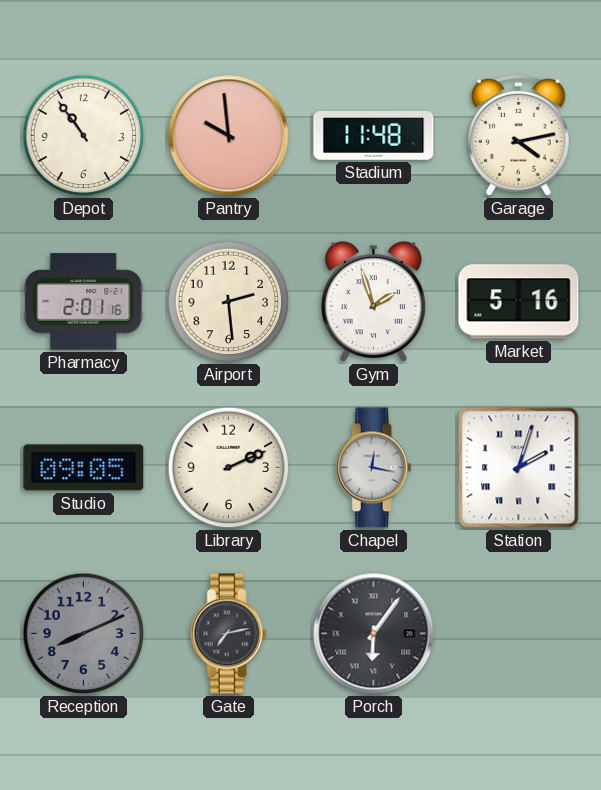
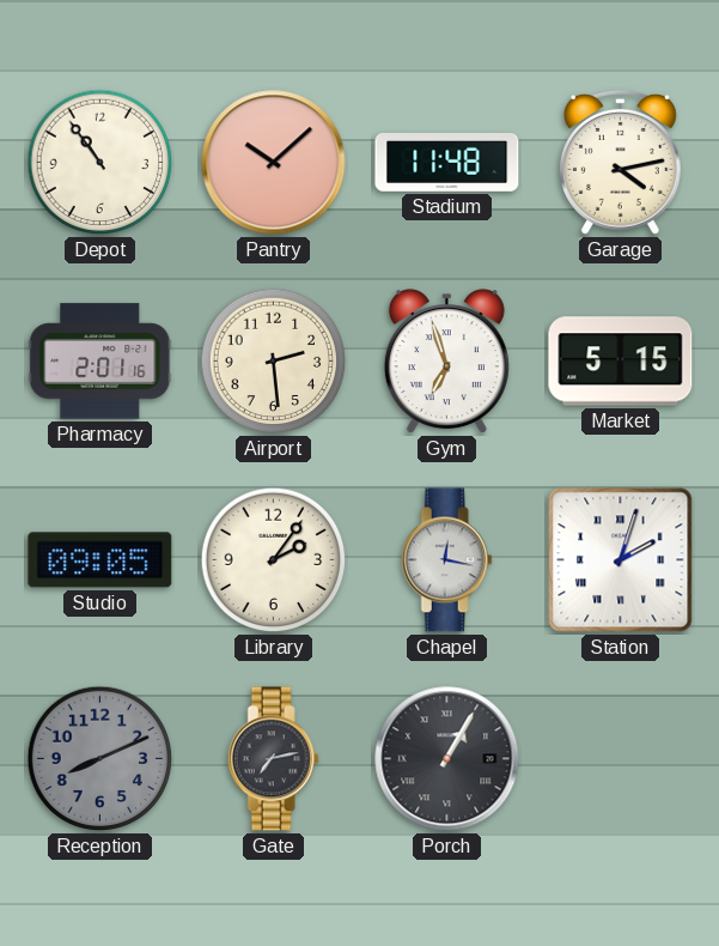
Pantry: 9:59 -> 10:08 (274, 163)
Gym: 1:57 -> 6:57 (446, 362)
Market: 5:16 -> 5:15 (621, 362)
Library: 2:11 -> 2:06 (274, 560)
Porch: 6:06 -> 1:05 (447, 759)
